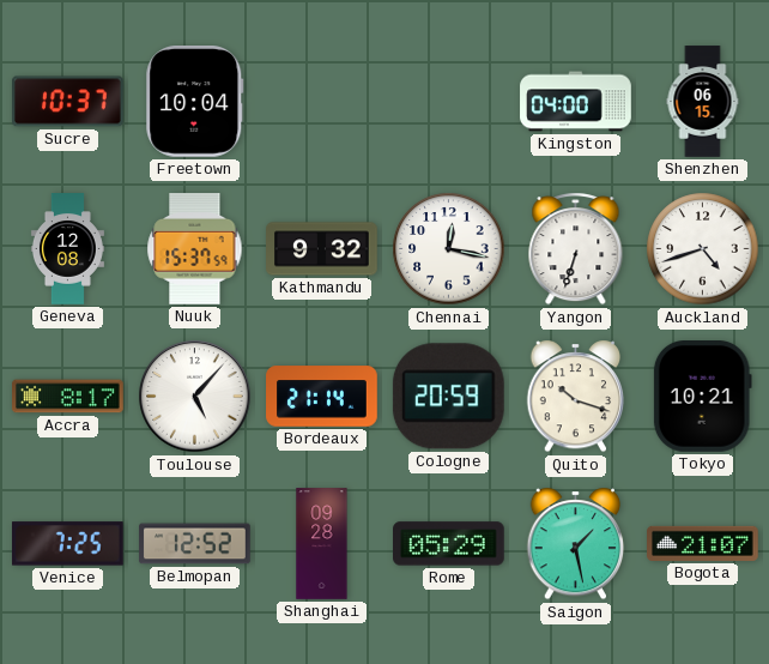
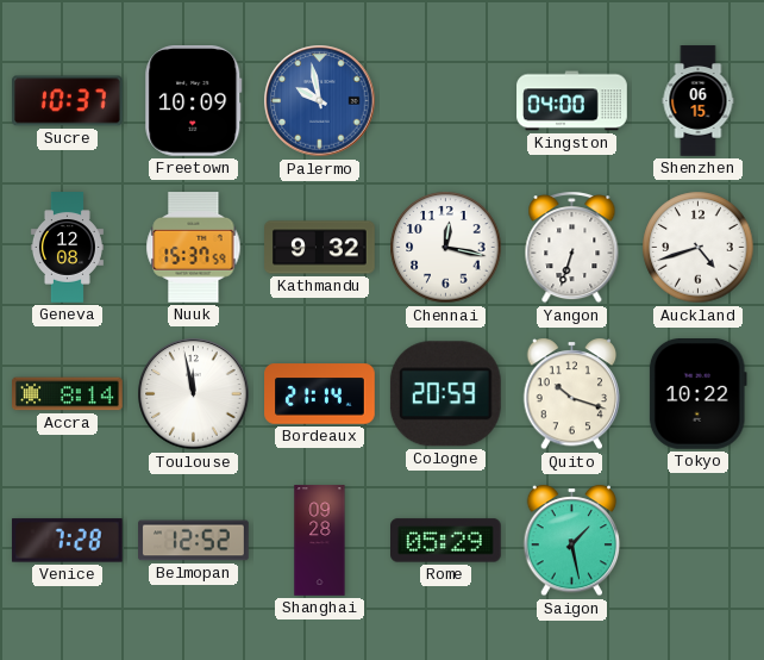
Freetown: 10:04 -> 10:09 (194, 101)
Palermo: none -> 9:58 (320, 101)
Accra: 8:17 -> 8:14 (68, 394)
Toulouse: 5:07 -> 11:58 (194, 394)
Tokyo: 10:21 -> 10:22 (697, 394)
Venice: 7:25 -> 7:28 (67, 541)
Bogota: 21:07 -> none (703, 543)
